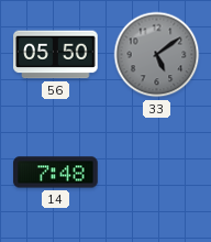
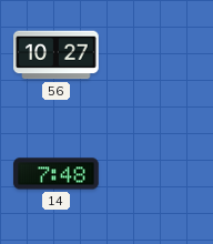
56: 05:50 -> 10:27 (57, 55)
33: 5:09 -> none (157, 55)
